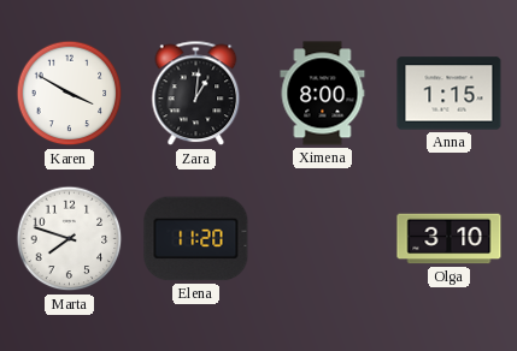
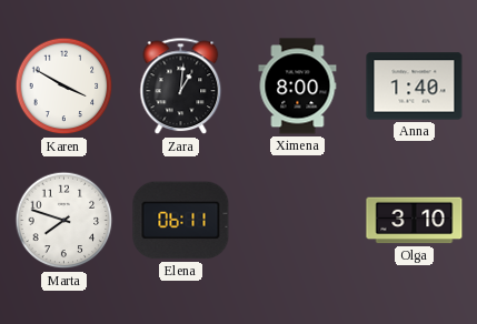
Anna: 1:15 -> 1:40 (415, 87)
Elena: 11:20 -> 06:11 (181, 221)
